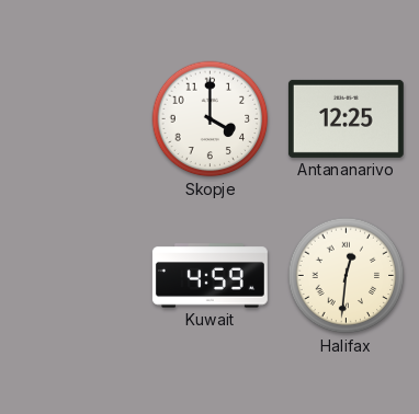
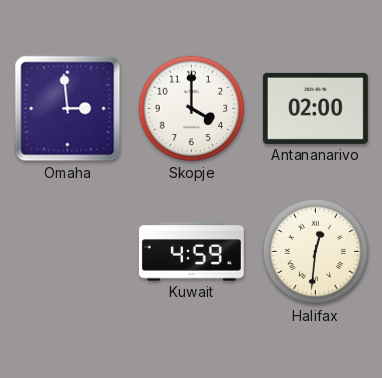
Omaha: none -> 2:59 (68, 109)
Antananarivo: 12:25 -> 02:00 (315, 108)
